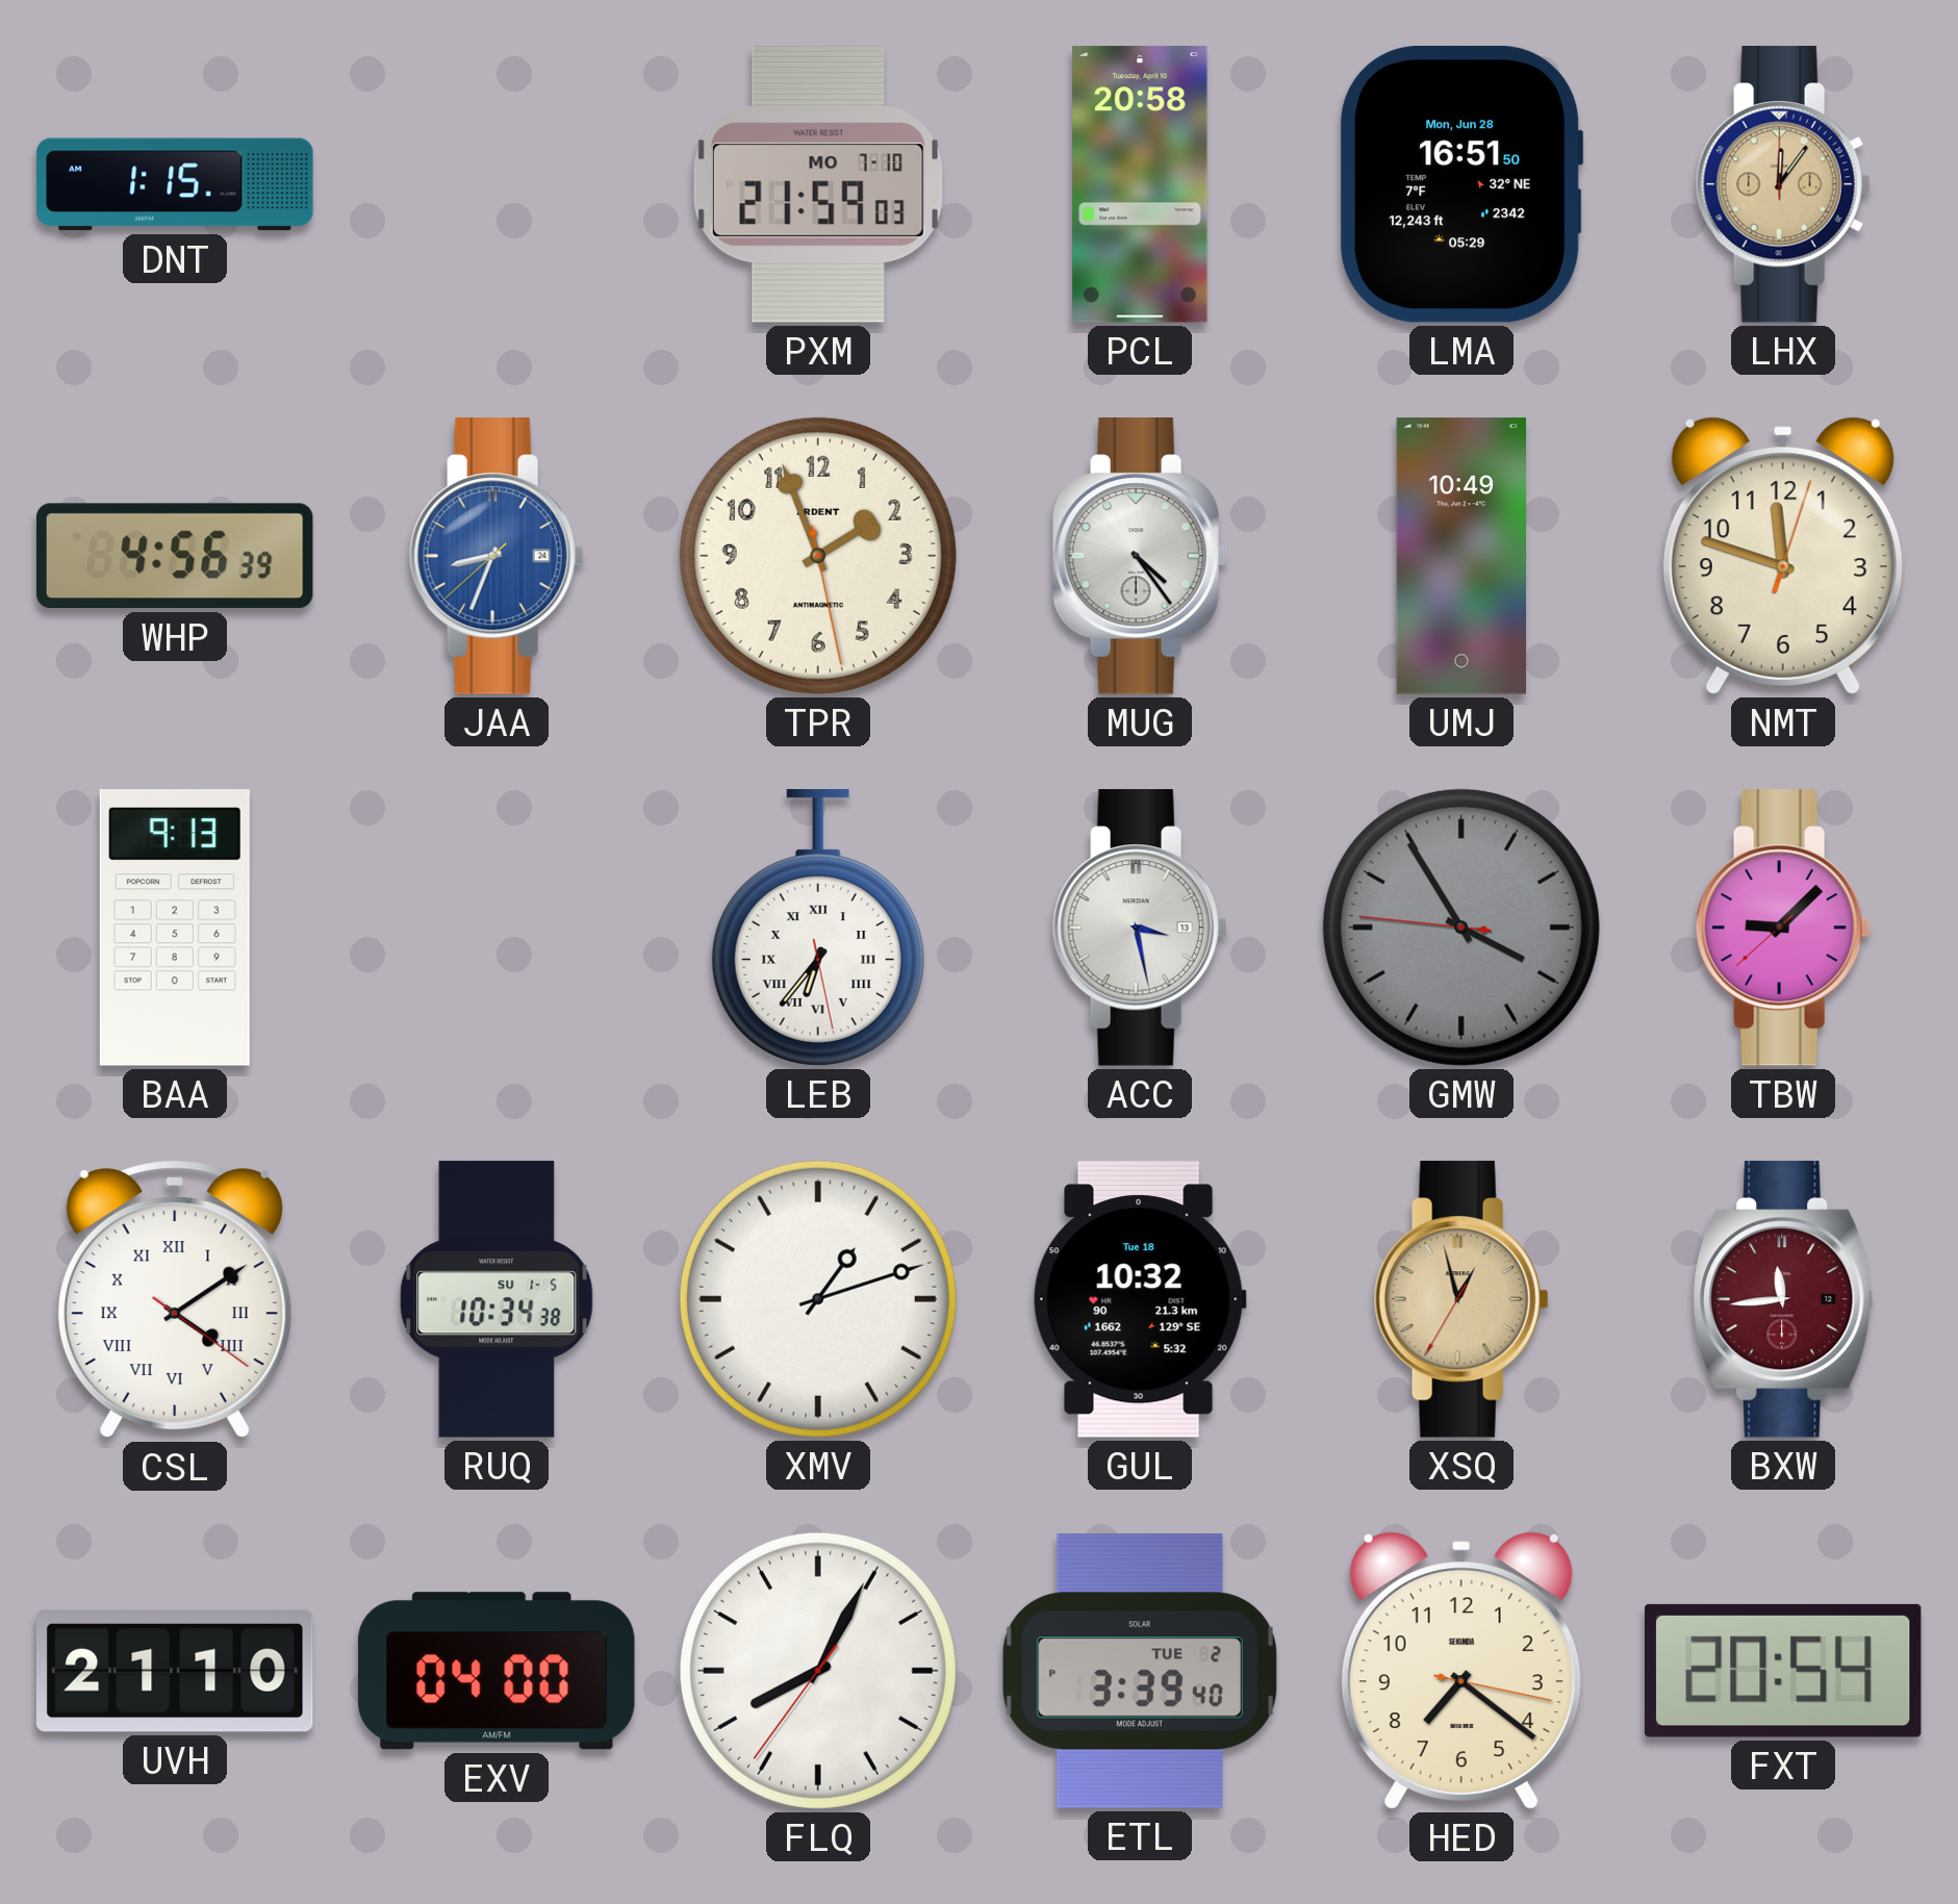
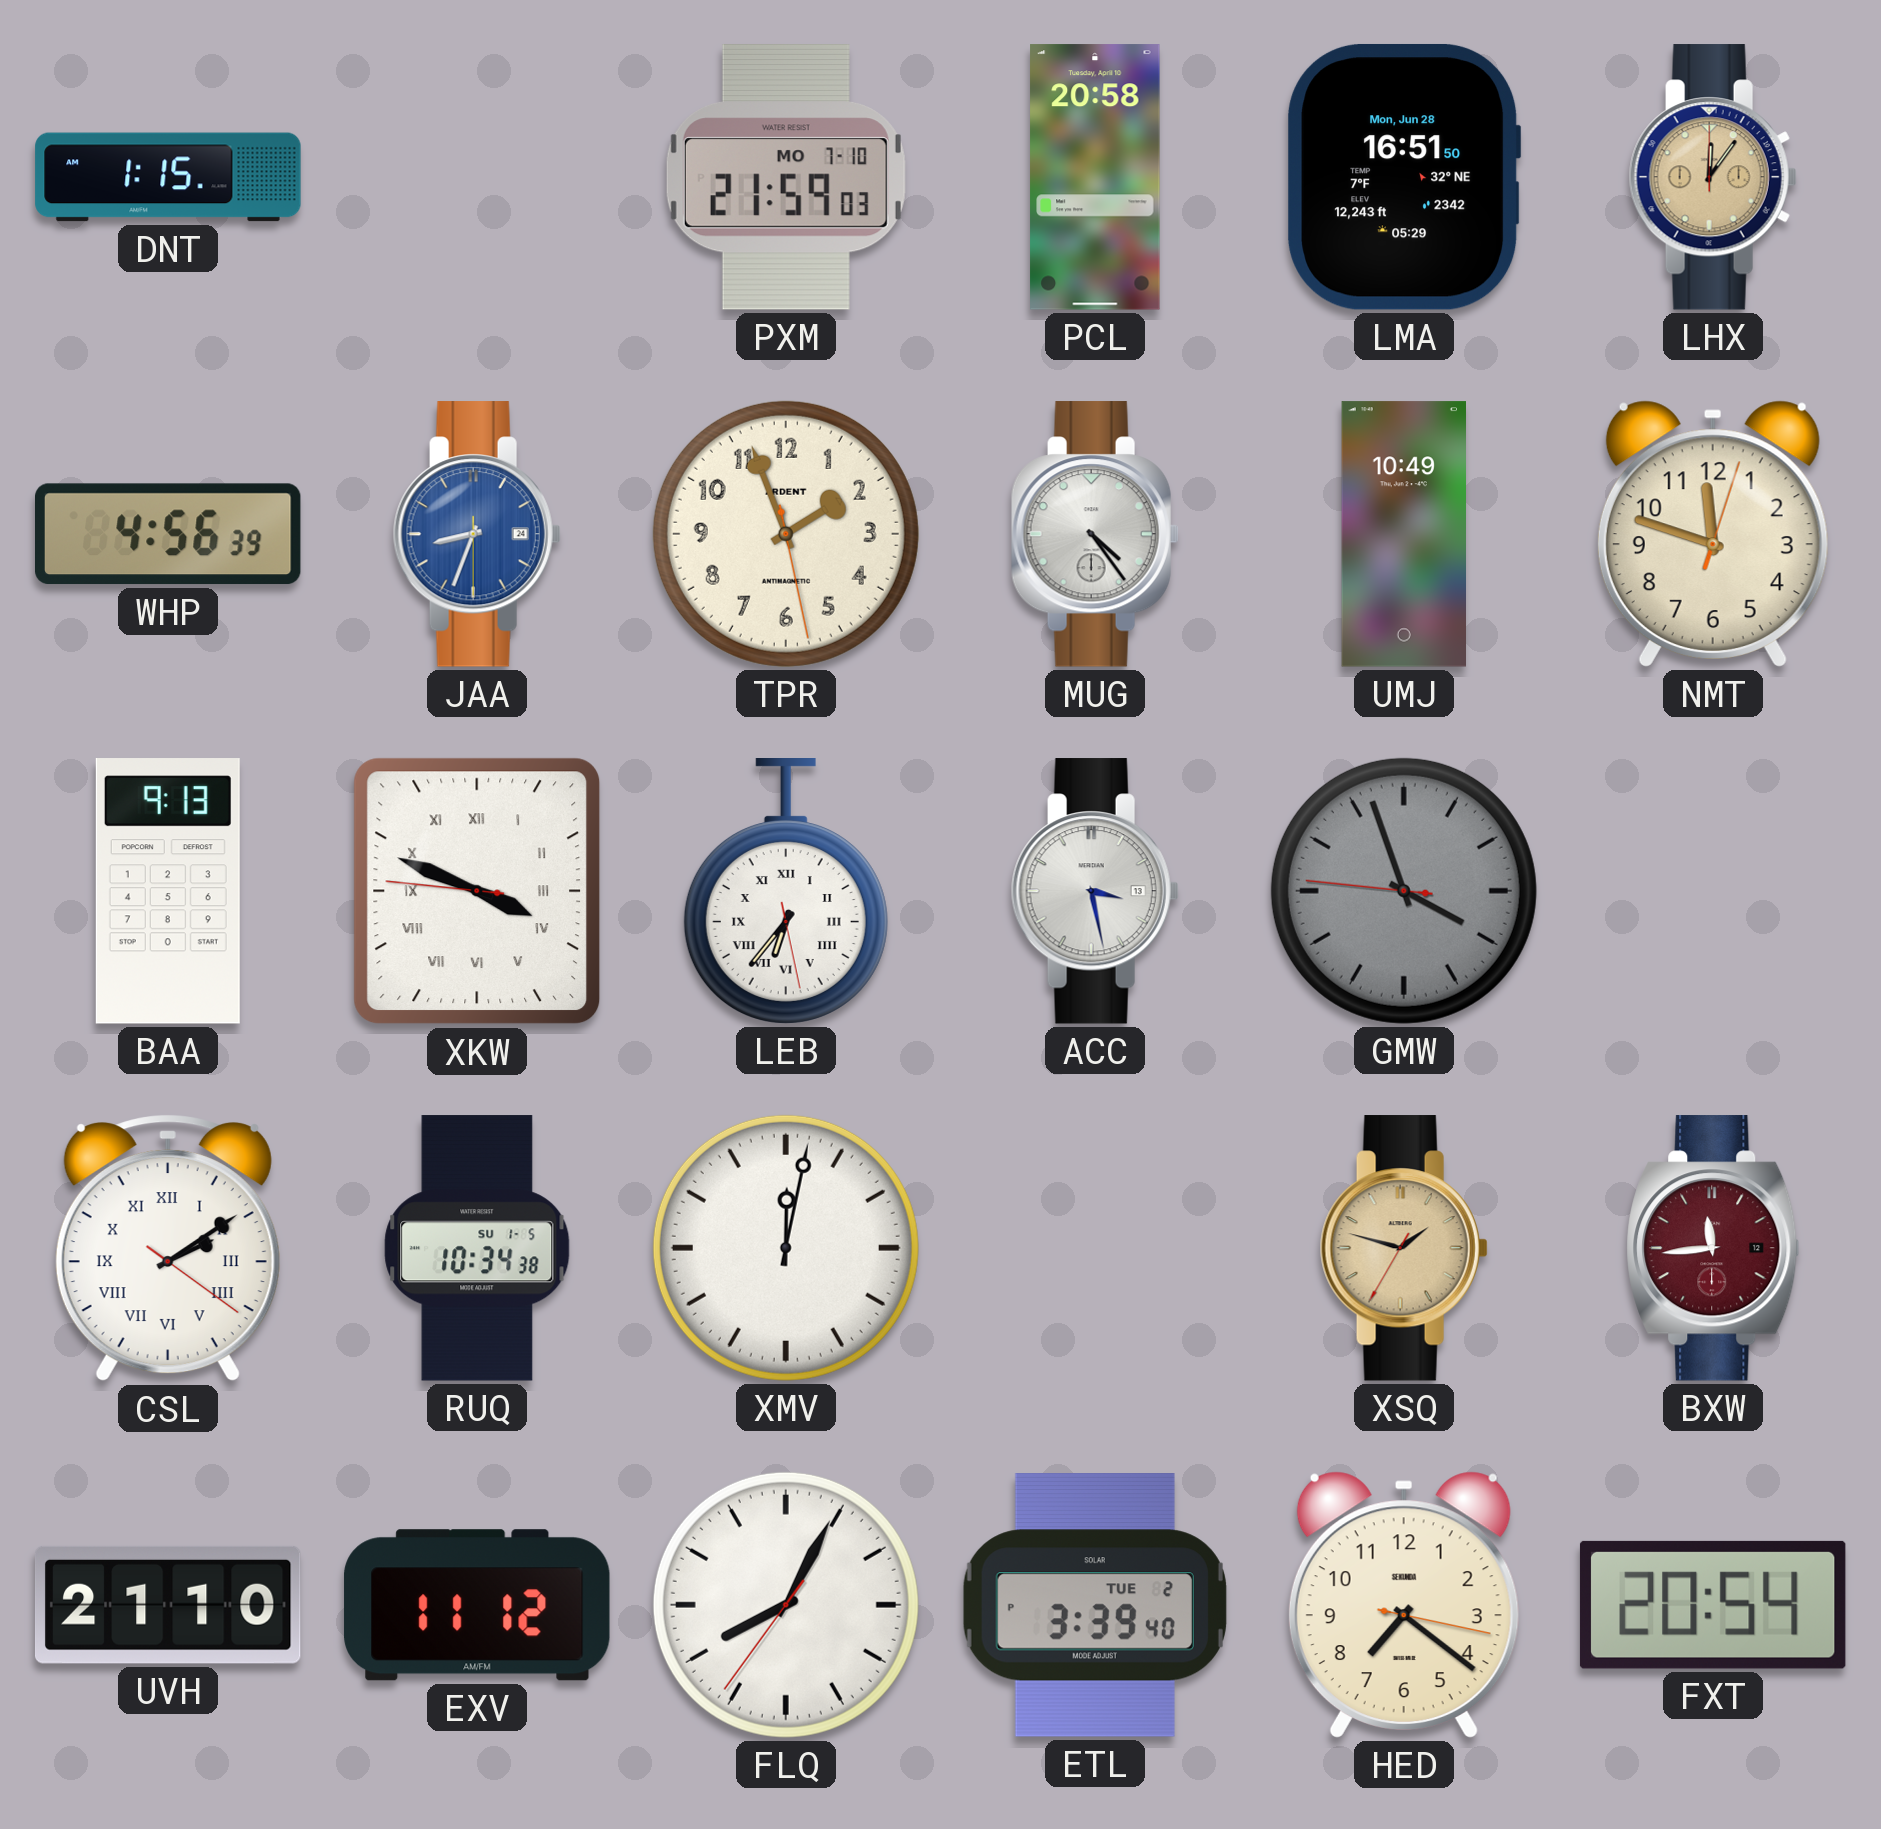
JAA: 8:33:38 -> 8:33:30 (477, 534)
XKW: none -> 3:48 (477, 891)
GMW: 3:54 -> 3:56 (1404, 891)
TBW: 9:07 -> none (1783, 928)
CSL: 4:09 -> 2:09 (168, 1248)
XMV: 1:12 -> 12:02 (786, 1248)
GUL: 10:32 -> none (1140, 1299)
XSQ: 12:57 -> 1:47 (1404, 1248)
EXV: 04:00 -> 11:12 (477, 1605)
